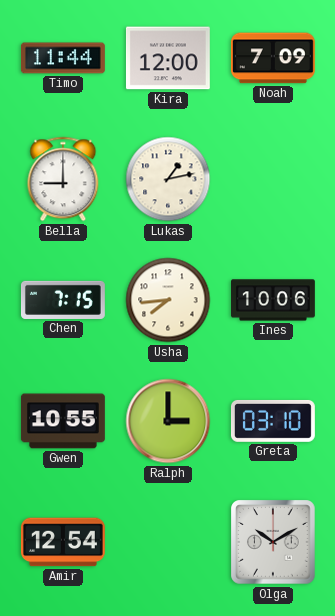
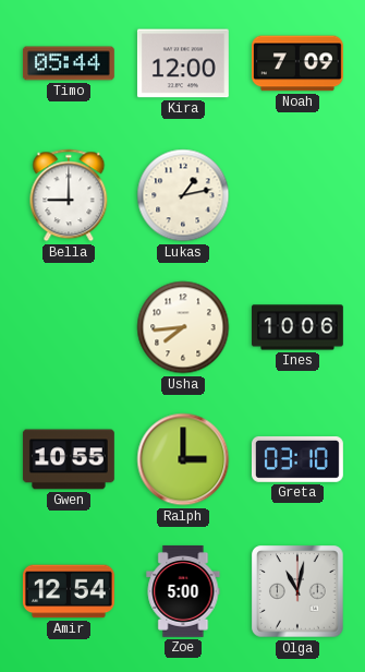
Timo: 11:44 -> 05:44 (69, 63)
Chen: 7:15 -> none (63, 300)
Zoe: none -> 5:00 (183, 591)
Olga: 10:10 -> 11:02 (297, 591)
